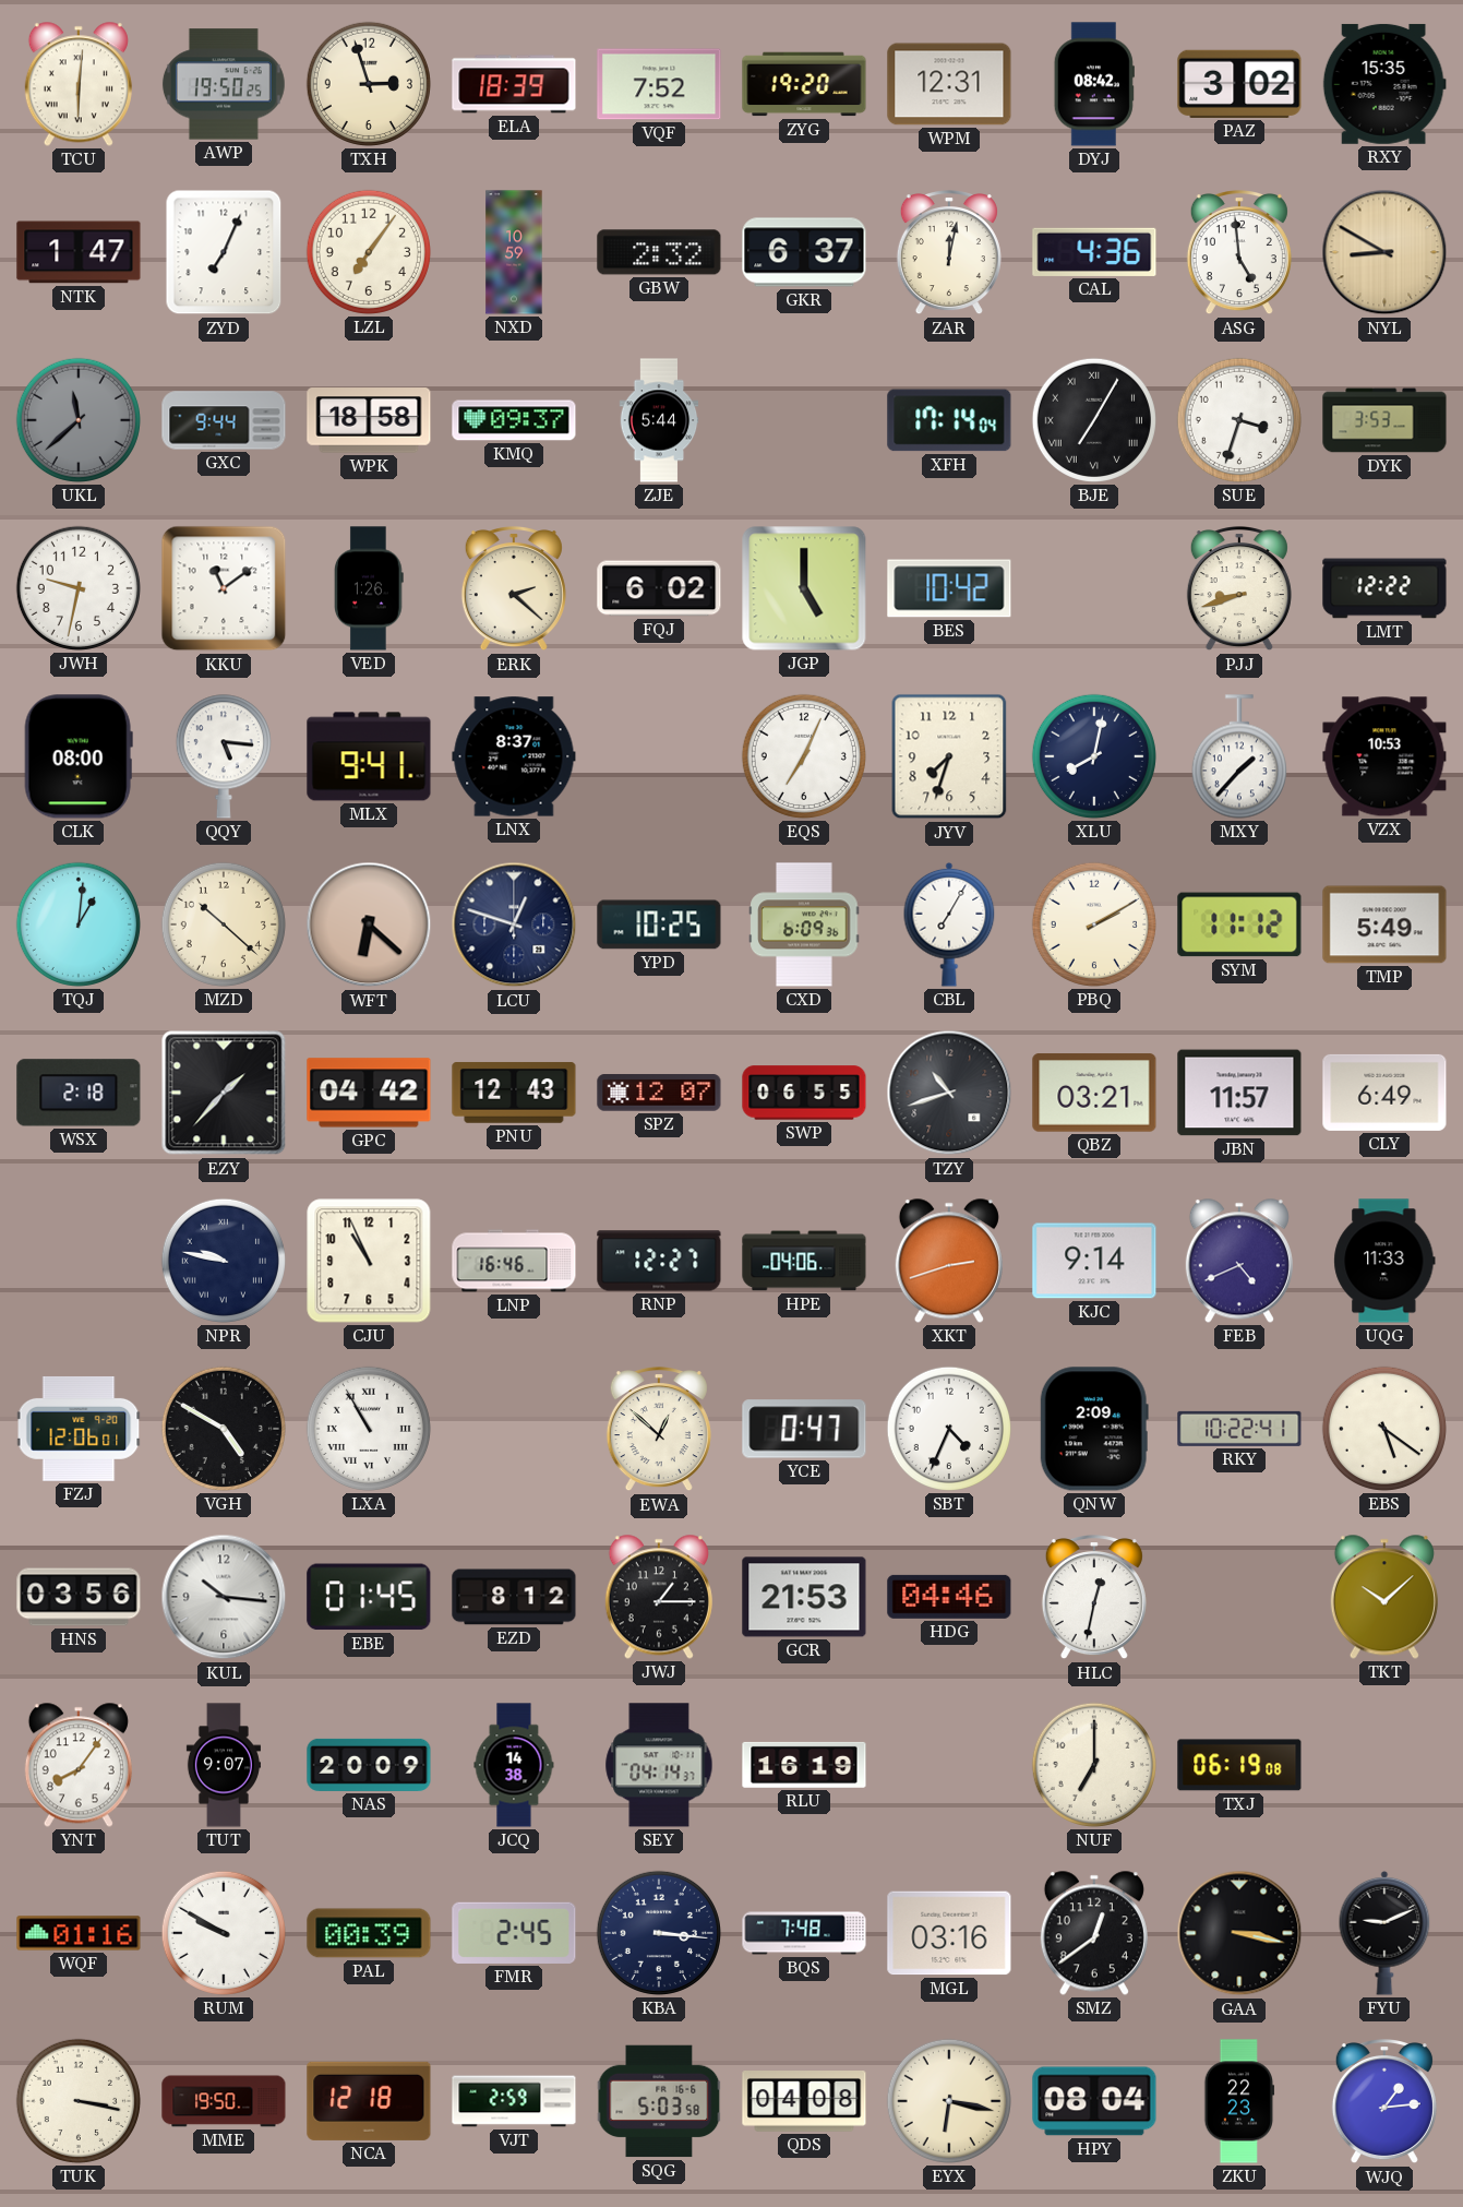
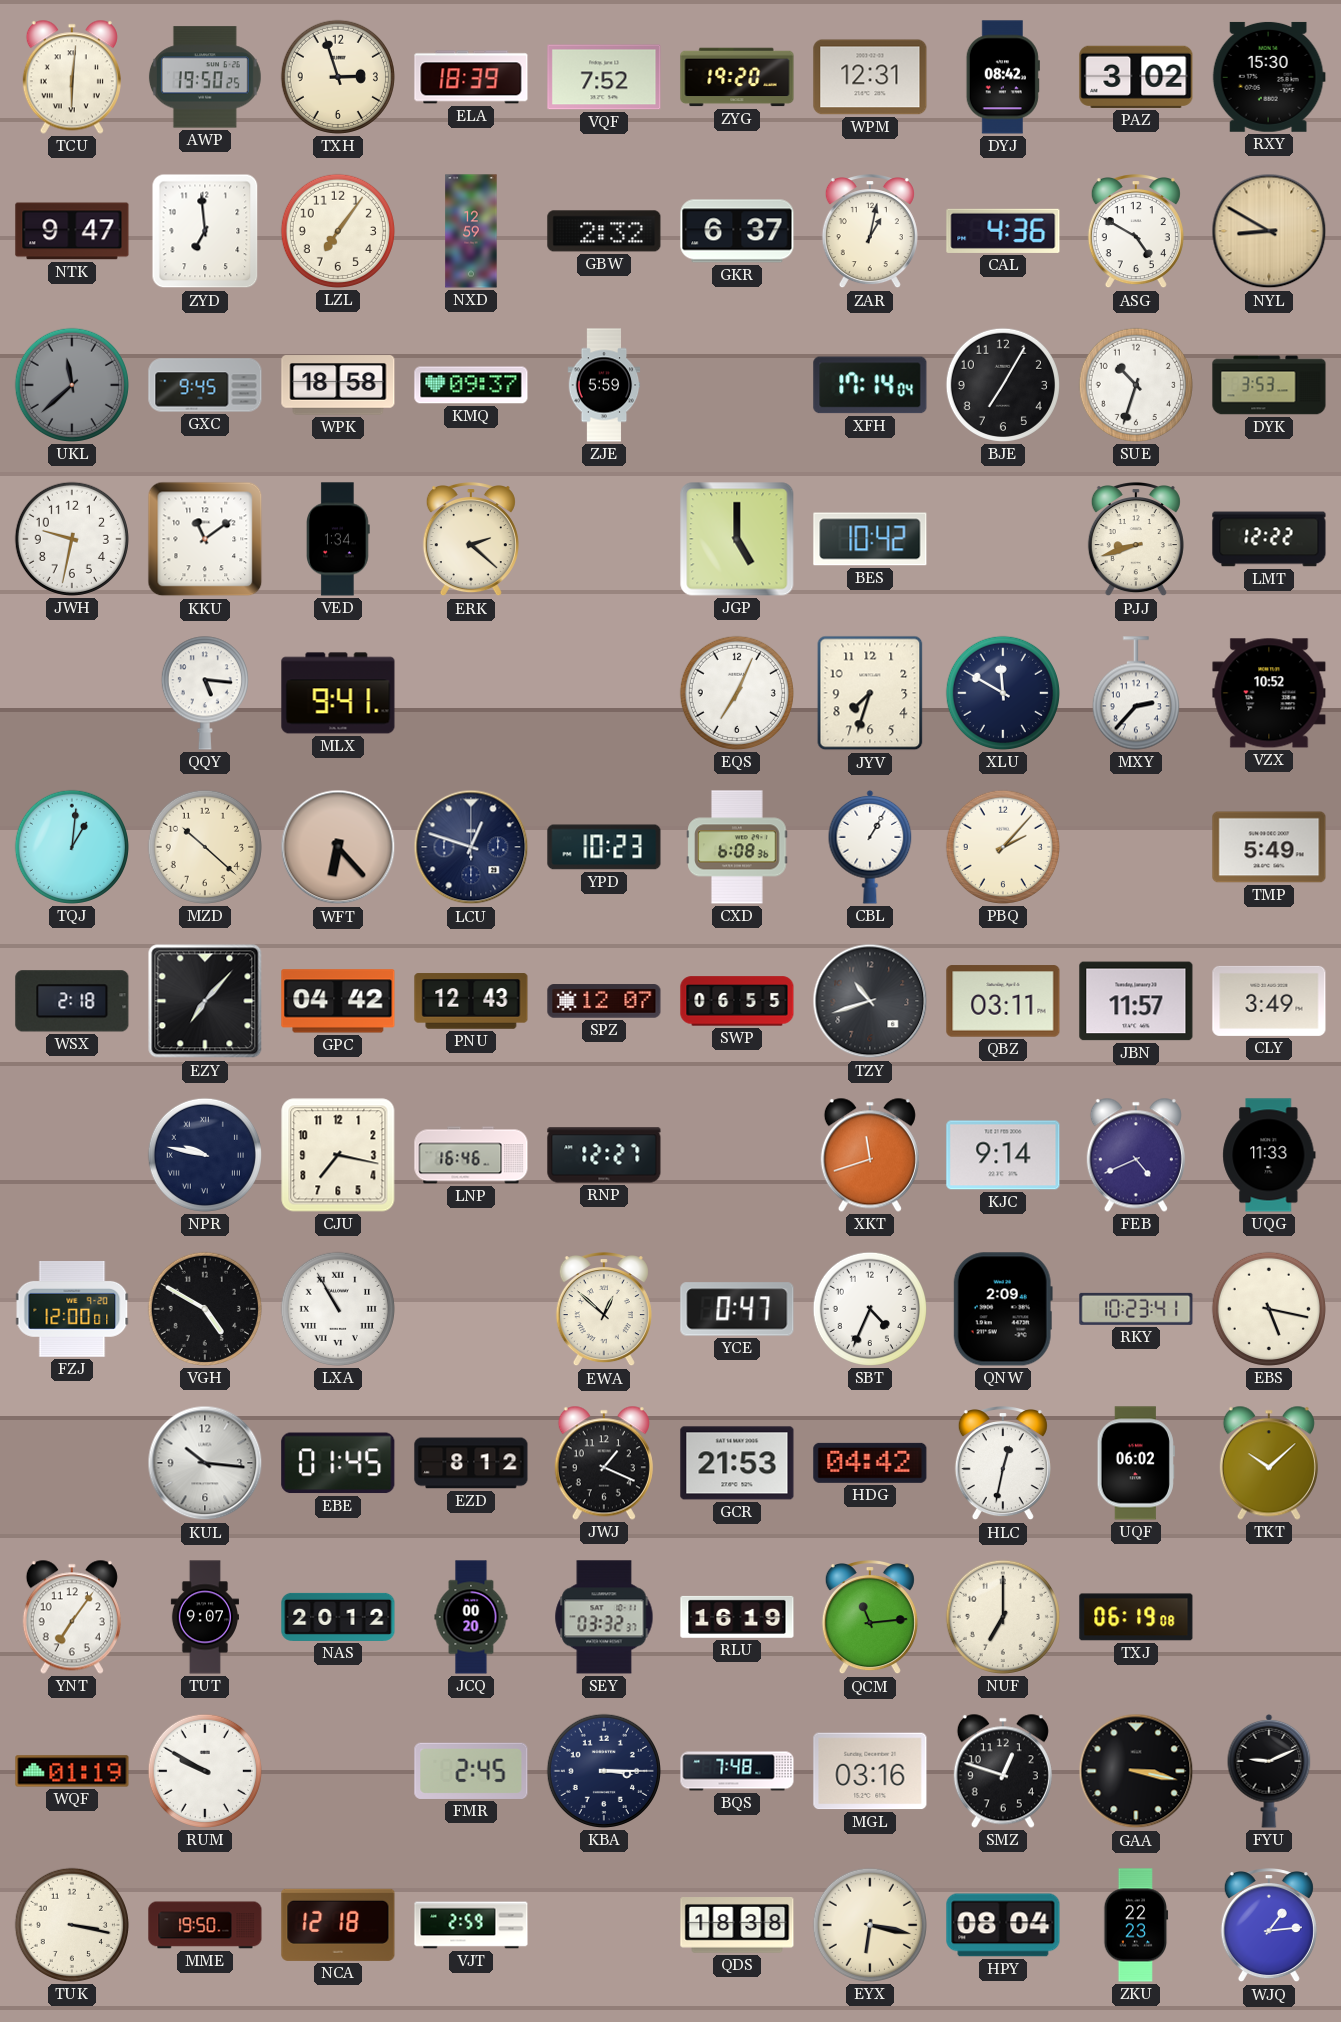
RXY: 15:35 -> 15:30 (1269, 77)
NTK: 1:47 -> 9:47 (72, 231)
ZYD: 7:04 -> 6:59 (205, 231)
NXD: 10:59 -> 12:59 (471, 231)
ZAR: 12:02 -> 1:02 (870, 232)
ASG: 4:59 -> 4:50 (1136, 232)
GXC: 9:44 -> 9:45 (205, 385)
ZJE: 5:44 -> 5:59 (604, 385)
BJE numerals: Roman -> Arabic (1003, 385)
SUE: 3:33 -> 10:33 (1136, 385)
VED: 1:26 -> 1:34 (339, 539)
FQJ: 6:02 -> none (659, 588)
CLK: 08:00 -> none (79, 756)
LNX: 8:37 -> none (514, 756)
XLU: 8:02 -> 11:50 (1003, 693)
MXY: 1:37 -> 2:37 (1136, 693)
VZX: 10:53 -> 10:52 (1269, 693)
WFT: 6:22 -> 6:23 (338, 847)
YPD: 10:25 -> 10:23 (604, 847)
CXD: 6:09 -> 6:08 (737, 847)
CBL: 7:05 -> 1:05 (870, 847)
PBQ: 2:10 -> 2:07 (1003, 847)
SYM: 11:12 -> none (1239, 924)
EZY: 1:37 -> 7:07 (205, 1001)
QBZ: 03:21 -> 03:11 (1003, 1001)
CLY: 6:49 -> 3:49 (1269, 1001)
CJU: 10:56 -> 7:17 (338, 1155)
HPE: 04:06 -> none (804, 1261)
XKT: 2:42 -> 11:42 (870, 1155)
FZJ: 12:06 -> 12:00 (72, 1309)
RKY: 10:22 -> 10:23 (1136, 1309)
EBS: 5:21 -> 5:17 (1269, 1309)
HNS: 03:56 -> none (79, 1597)
JWJ: 1:15 -> 1:19 (604, 1463)
HDG: 04:46 -> 04:42 (870, 1463)
UQF: none -> 06:02 (1136, 1463)
YNT: 8:06 -> 7:06 (72, 1617)
NAS: 20:09 -> 20:12 (338, 1617)
JCQ: 14:38 -> 00:20 (471, 1617)
SEY: 04:14 -> 03:32 (604, 1617)
QCM: none -> 11:14 (870, 1618)
WQF: 01:16 -> 01:19 (72, 1771)
PAL: 00:39 -> none (369, 1933)
KBA: 3:16 -> 3:15 (604, 1771)
SMZ: 12:39 -> 12:48 (1003, 1771)
SQG: 5:03 -> none (659, 2101)
QDS: 04:08 -> 18:38 (737, 1926)
